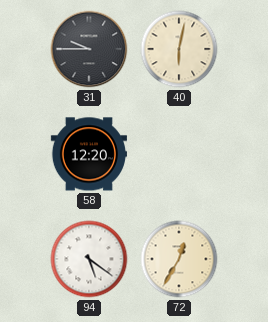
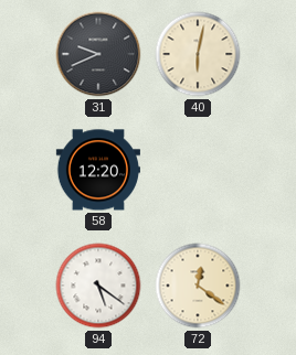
31: 9:45 -> 9:41 (98, 54)
72: 12:35 -> 12:21 (198, 286)
